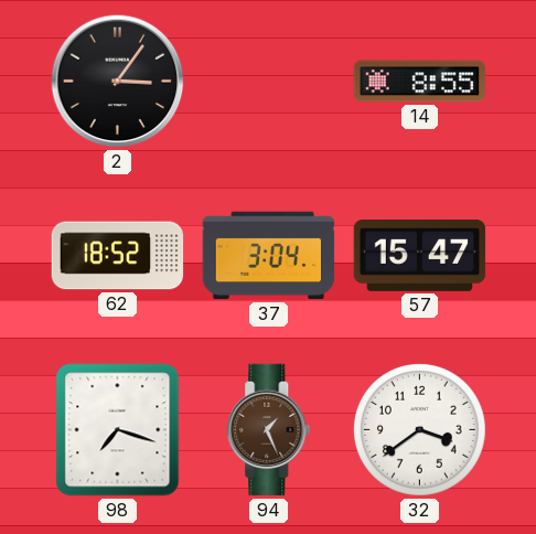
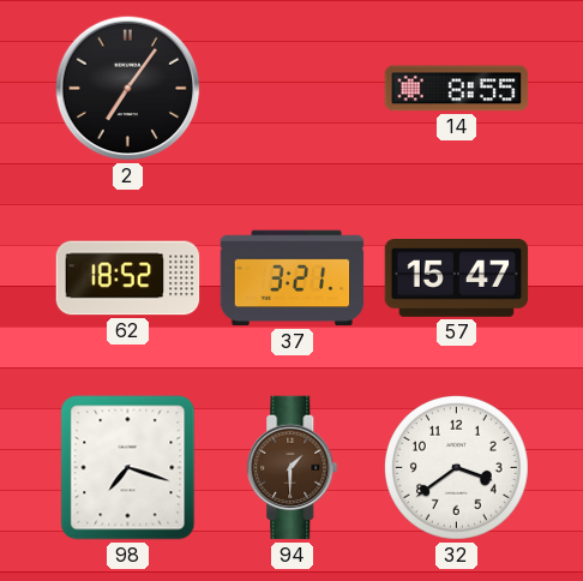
2: 3:06 -> 7:06 (128, 89)
37: 3:04 -> 3:21 (293, 278)
94: 1:26 -> 1:30 (293, 468)
